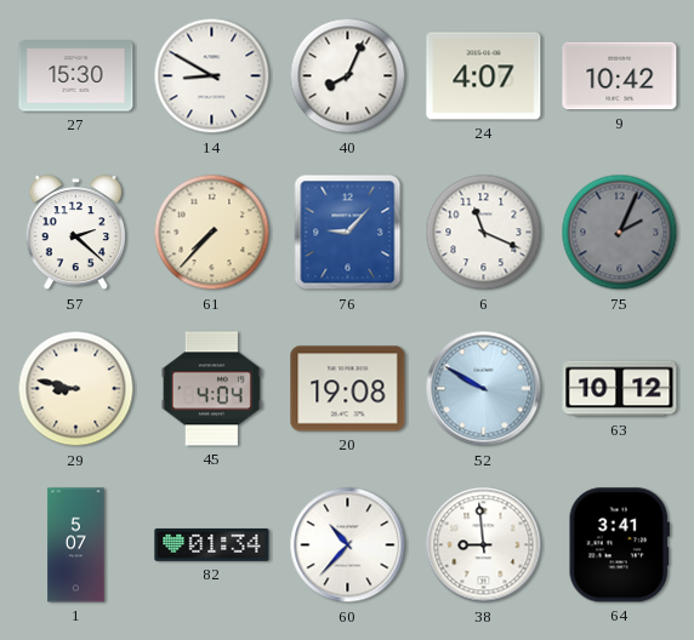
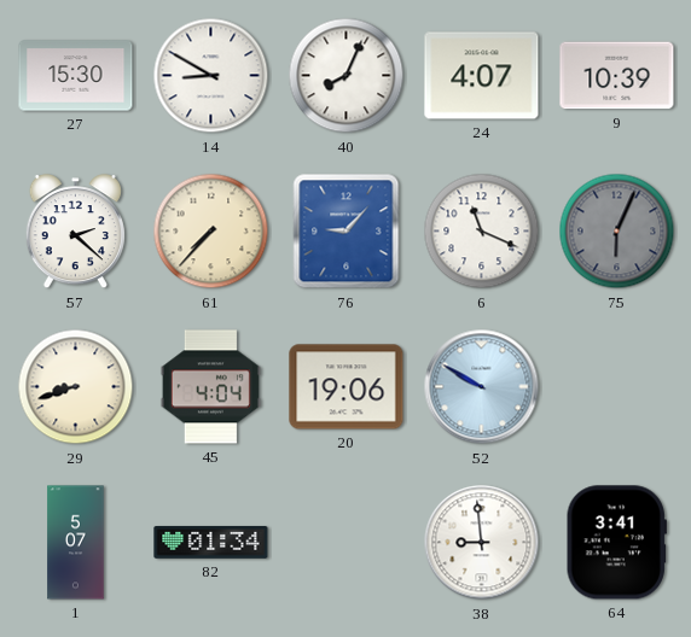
9: 10:42 -> 10:39 (617, 76)
75: 2:04 -> 6:04 (617, 232)
29: 8:47 -> 8:42 (76, 387)
20: 19:08 -> 19:06 (347, 387)
63: 10:12 -> none (620, 389)
60: 10:37 -> none (348, 545)
